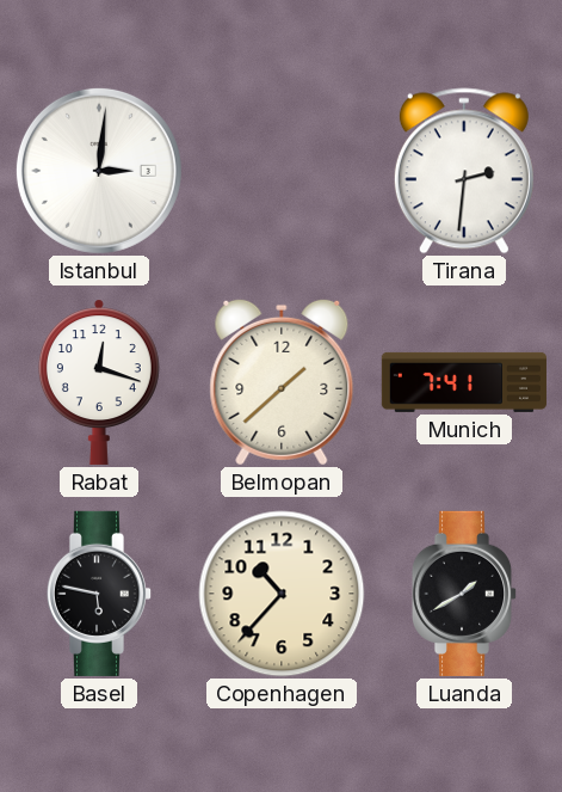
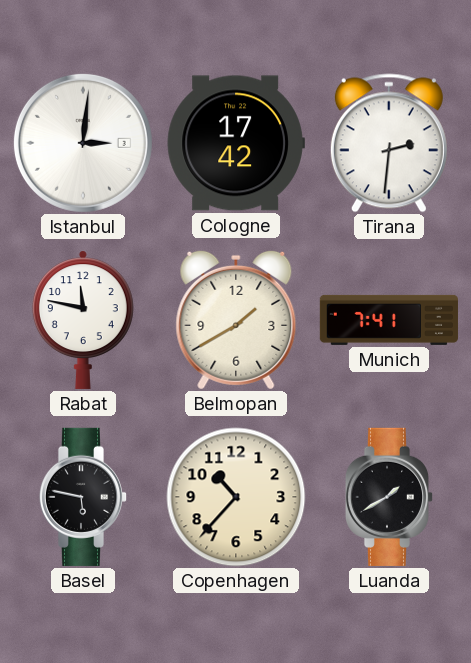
Cologne: none -> 17:42 (236, 143)
Rabat: 12:18 -> 11:47 (83, 320)
Belmopan: 1:38 -> 1:40 (236, 320)
